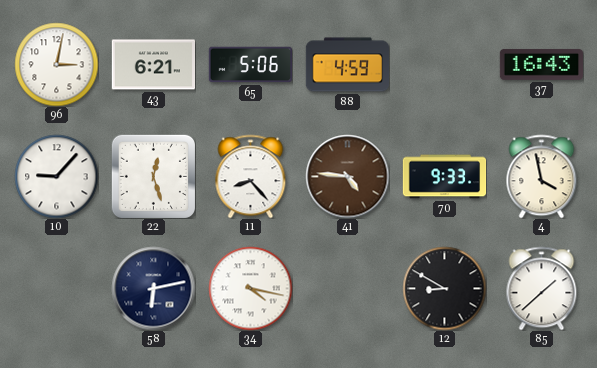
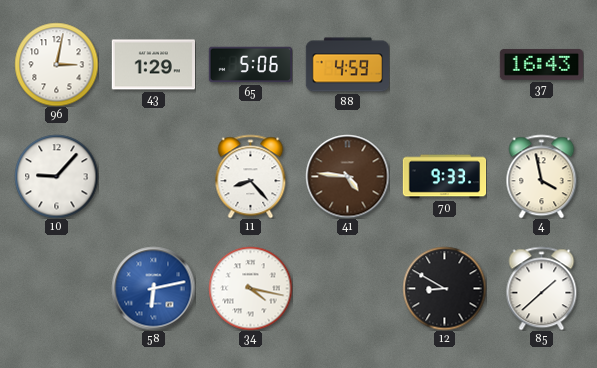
43: 6:21 -> 1:29 (153, 65)
22: 12:27 -> none (153, 176)
58 dial: navy -> blue (153, 288)
